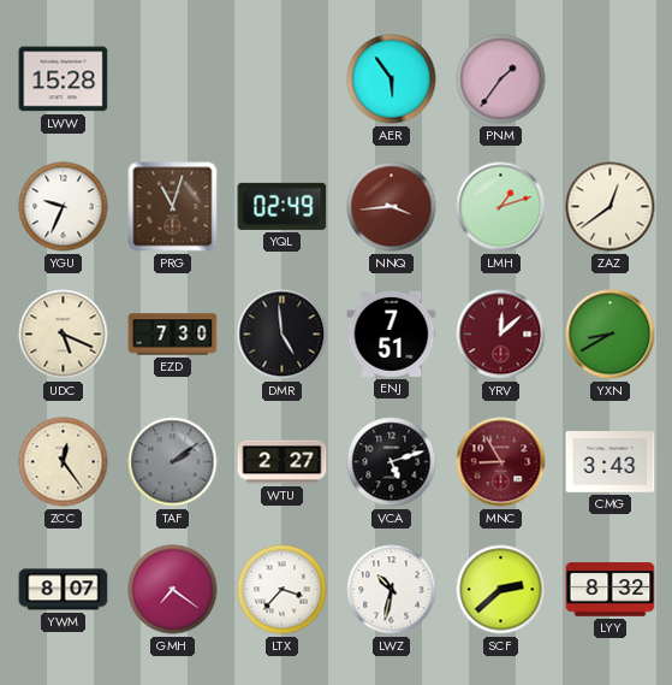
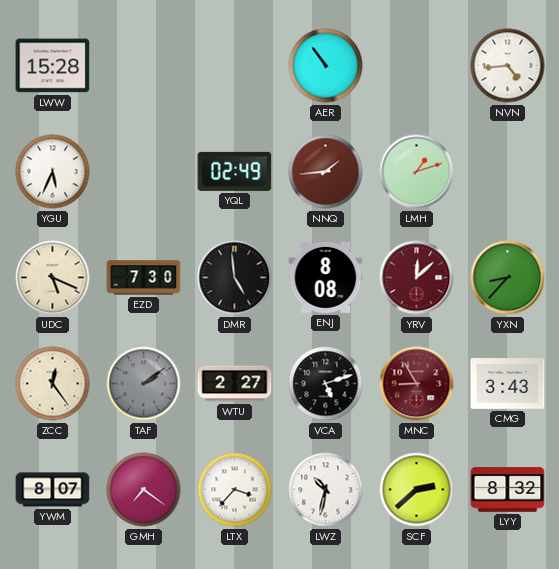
AER: 5:54 -> 10:54 (326, 66)
PNM: 1:36 -> none (501, 79)
NVN: none -> 4:44 (508, 66)
YGU: 9:34 -> 5:34 (53, 172)
PRG: 11:03 -> none (173, 207)
NNQ: 3:44 -> 1:44 (326, 172)
ZAZ: 12:39 -> none (611, 207)
ENJ: 7:51 -> 8:08 (326, 277)
YXN: 8:40 -> 8:37 (508, 278)
